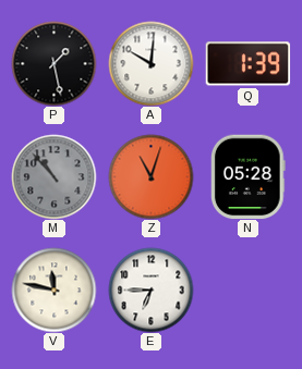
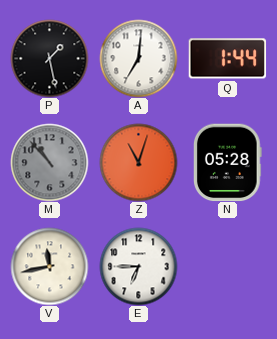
A: 10:01 -> 7:01 (138, 58)
Q: 1:39 -> 1:44 (227, 59)
V: 11:47 -> 11:43 (49, 266)
